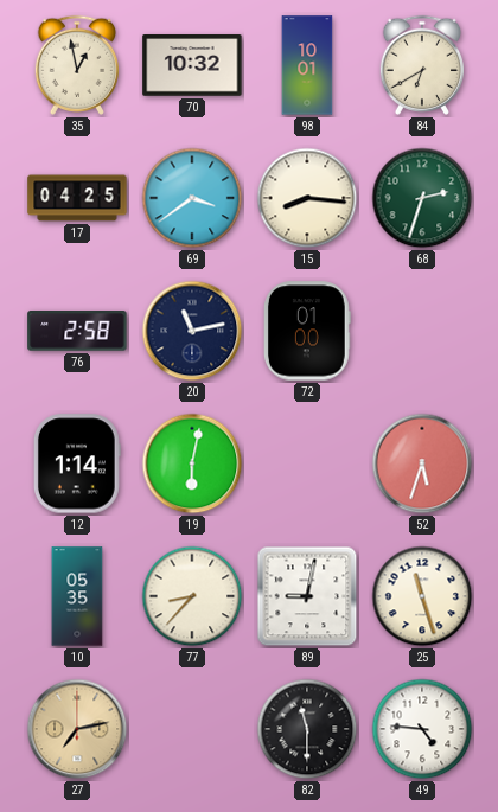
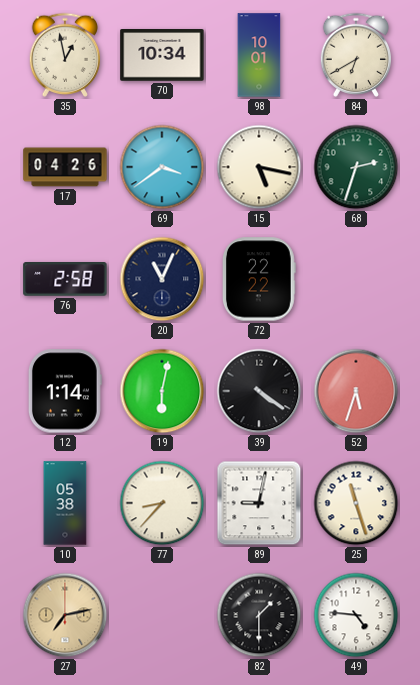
70: 10:32 -> 10:34 (162, 55)
17: 04:25 -> 04:26 (65, 167)
15: 8:16 -> 5:17 (259, 167)
20: 11:13 -> 11:04 (162, 279)
72: 01:00 -> 22:22 (259, 279)
39: none -> 4:21 (259, 391)
10: 05:35 -> 05:38 (65, 503)
82: 11:30 -> 1:30 (259, 615)
